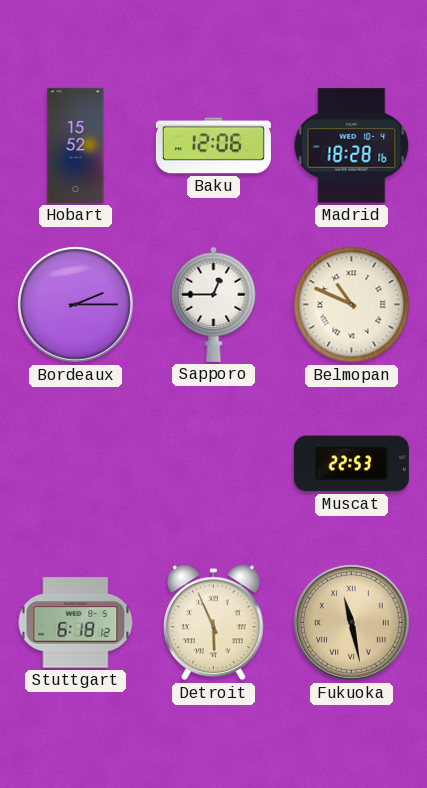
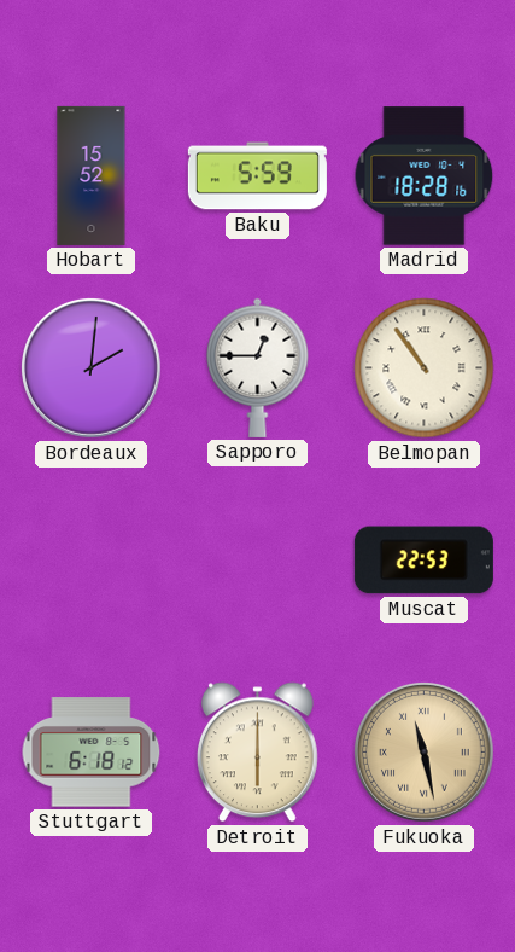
Baku: 12:06 -> 5:59 (257, 176)
Bordeaux: 2:15 -> 2:01 (90, 367)
Belmopan: 10:49 -> 10:54 (425, 368)
Detroit: 5:56 -> 6:00 (257, 753)
